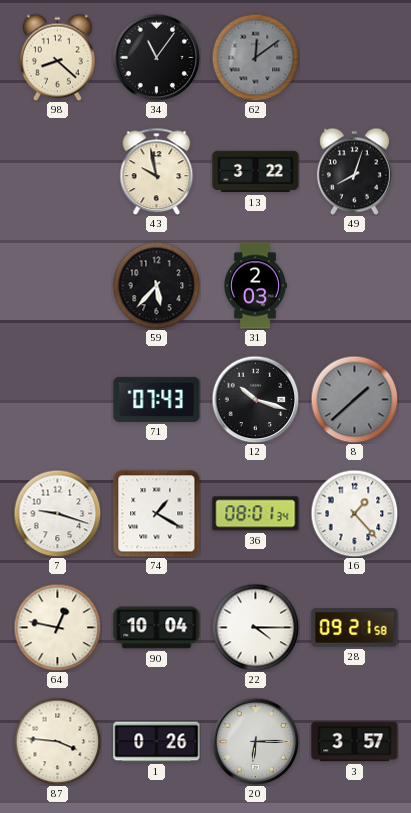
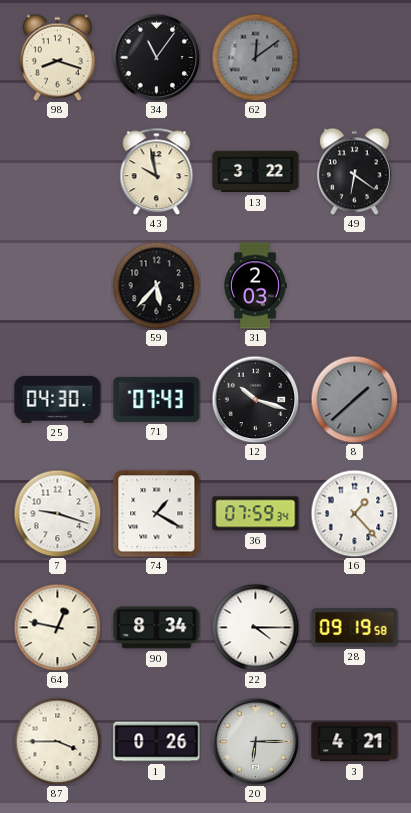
98: 8:22 -> 8:18 (57, 57)
49: 8:03 -> 6:21 (354, 171)
25: none -> 04:30 (58, 399)
36: 08:01 -> 07:59 (256, 514)
90: 10:04 -> 8:34 (157, 628)
28: 09:21 -> 09:19 (355, 628)
87: 3:46 -> 3:45 (57, 741)
3: 3:57 -> 4:21 (355, 742)
